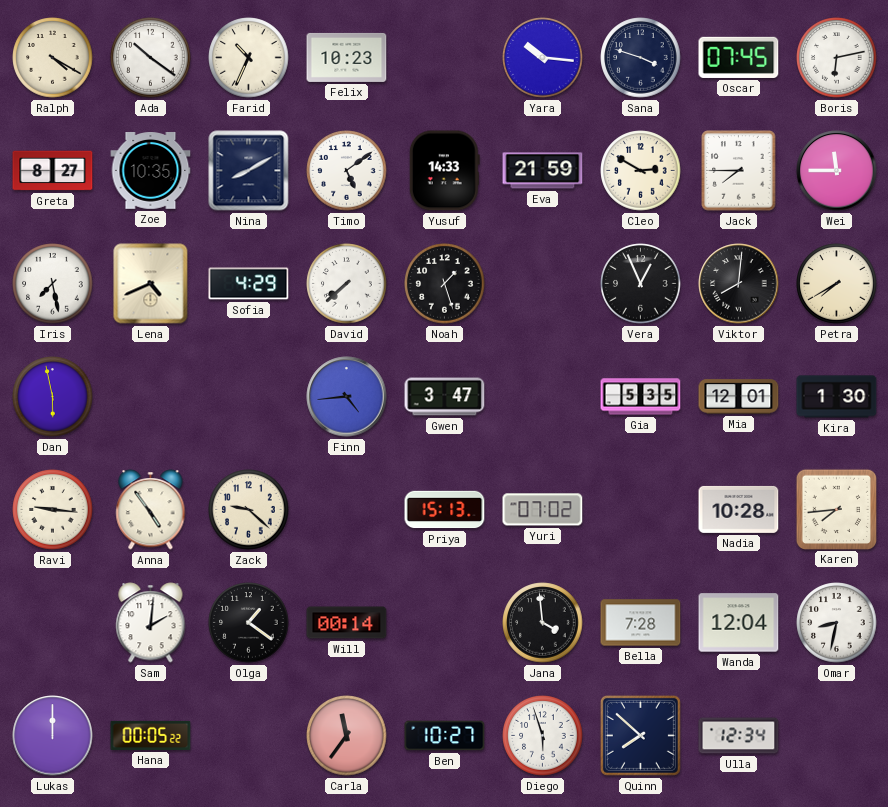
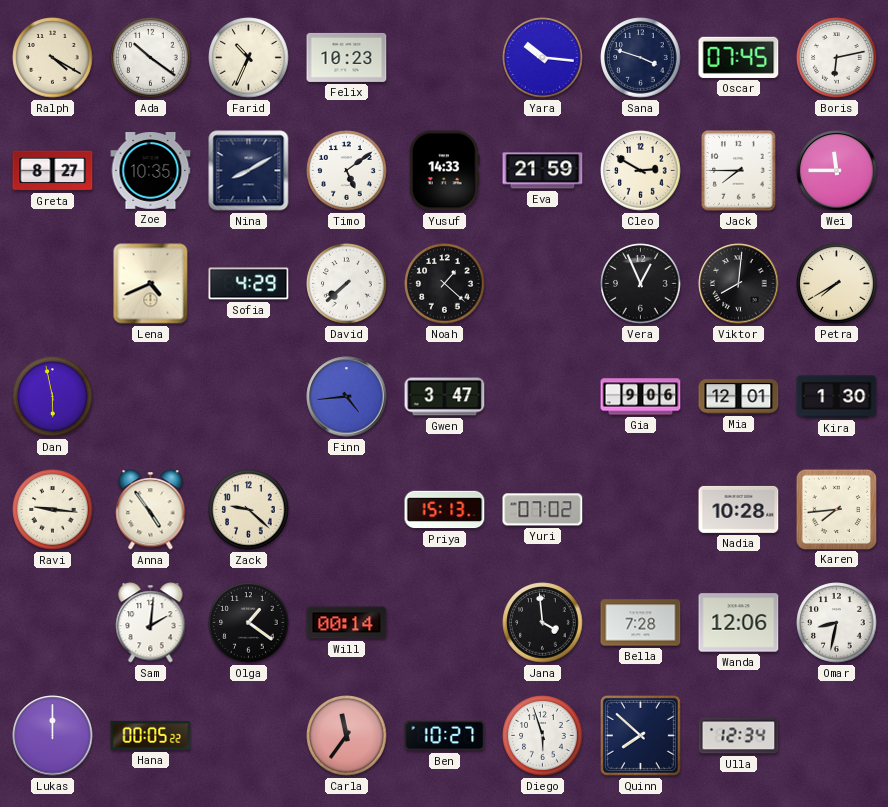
Iris: 7:28 -> none (53, 284)
Noah: 1:27 -> 1:22 (445, 284)
Gia: 5:35 -> 9:06 (641, 397)
Wanda: 12:04 -> 12:06 (739, 623)
